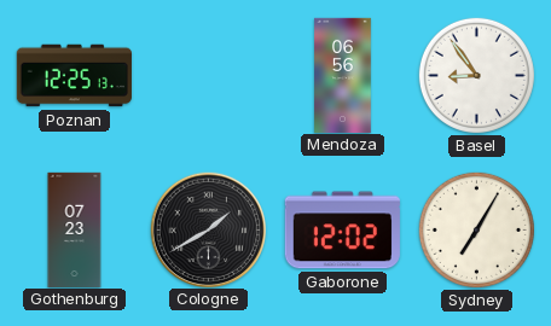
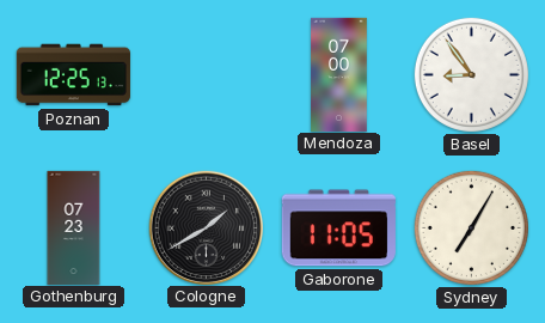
Mendoza: 06:56 -> 07:00 (339, 74)
Gaborone: 12:02 -> 11:05 (338, 228)
